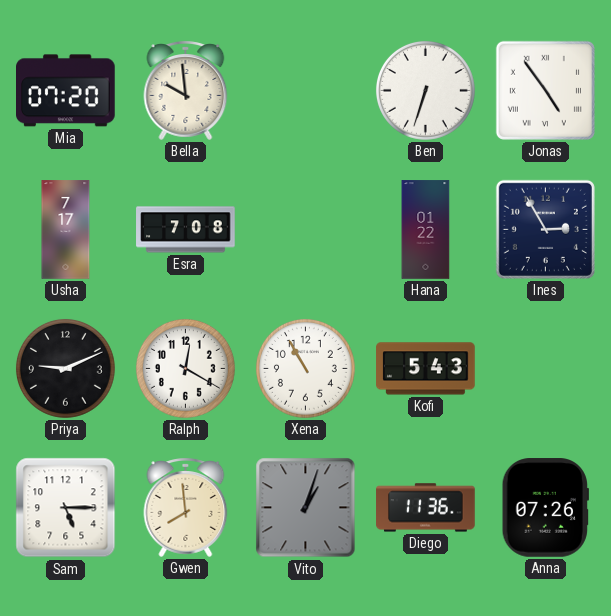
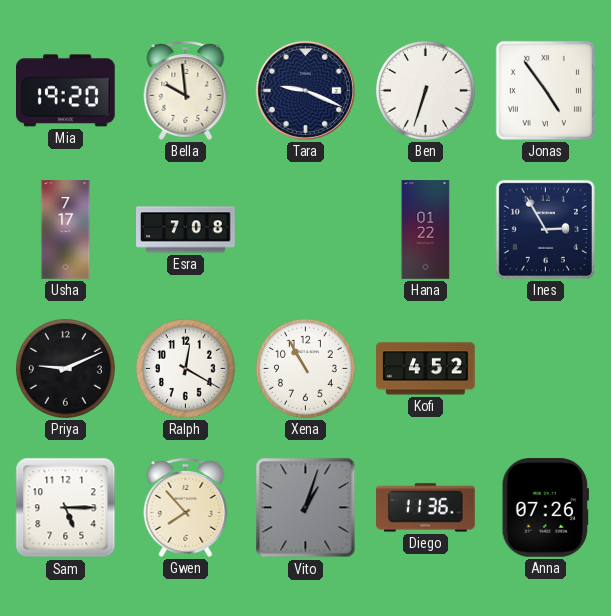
Mia: 07:20 -> 19:20 (66, 91)
Tara: none -> 9:19 (305, 90)
Kofi: 5:43 -> 4:52 (426, 369)
Gwen: 7:59 -> 7:53 (186, 507)
